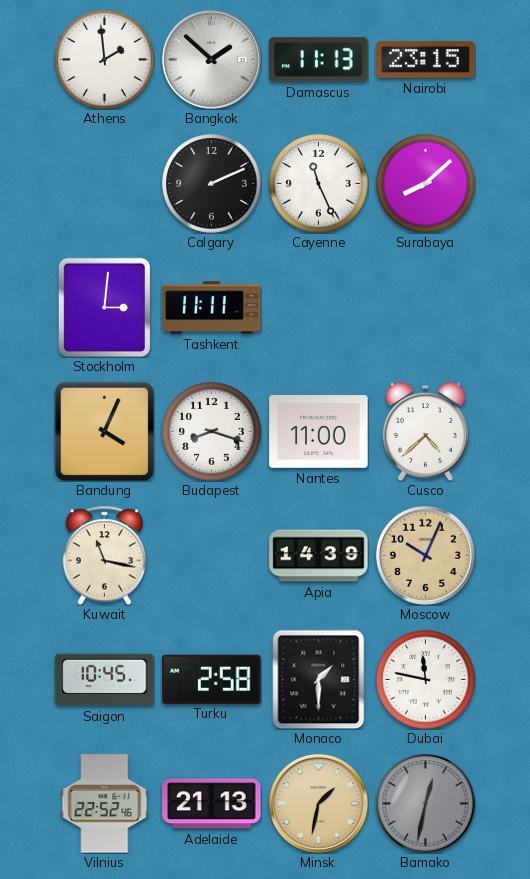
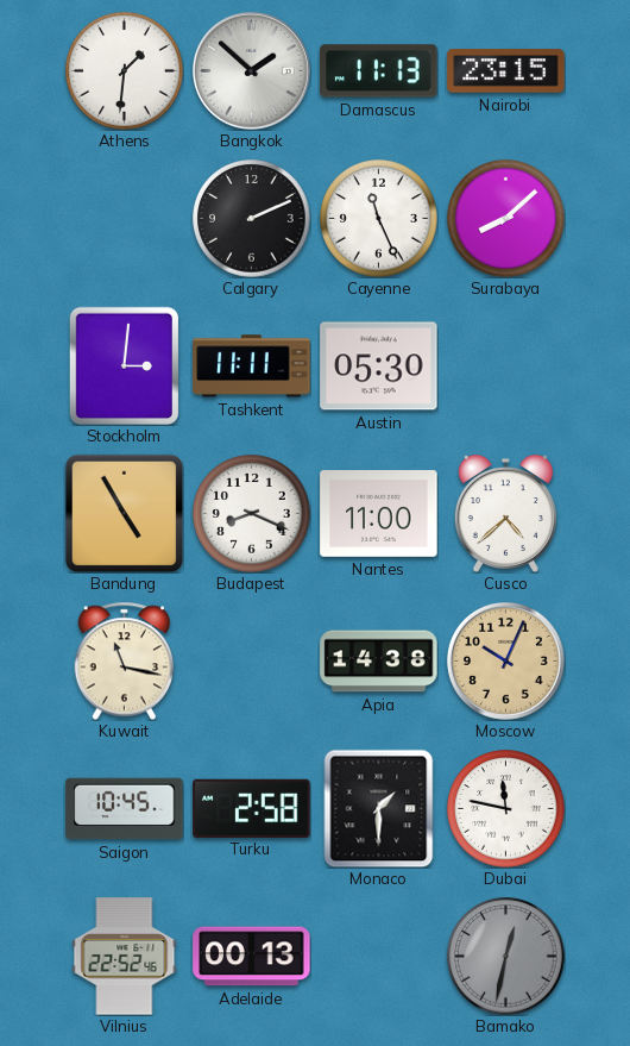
Athens: 1:59 -> 1:31 (125, 71)
Austin: none -> 05:30 (379, 367)
Bandung: 4:04 -> 4:55 (124, 513)
Budapest: 8:18 -> 8:19 (252, 514)
Apia: 14:39 -> 14:38 (379, 662)
Adelaide: 21:13 -> 00:13 (252, 957)
Minsk: 1:32 -> none (318, 803)
